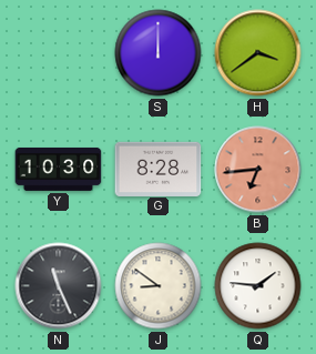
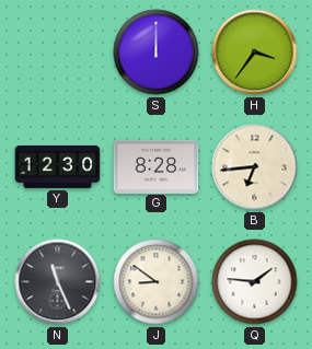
H: 3:39 -> 3:36 (255, 53)
Y: 10:30 -> 12:30 (58, 167)
B dial: salmon -> cream (255, 167)
